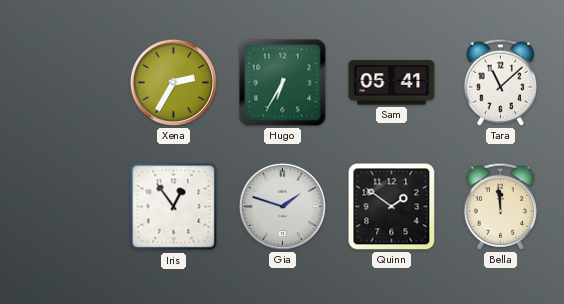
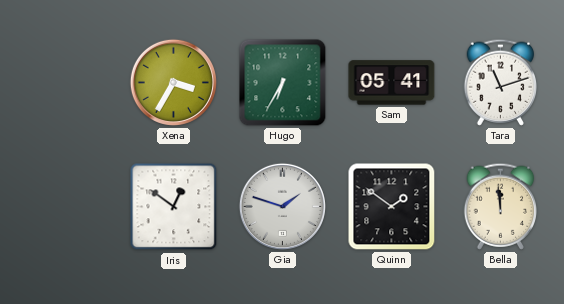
Xena: 2:35 -> 3:35 (173, 82)
Tara: 11:08 -> 11:12 (500, 82)
Iris: 12:54 -> 12:51 (174, 207)
